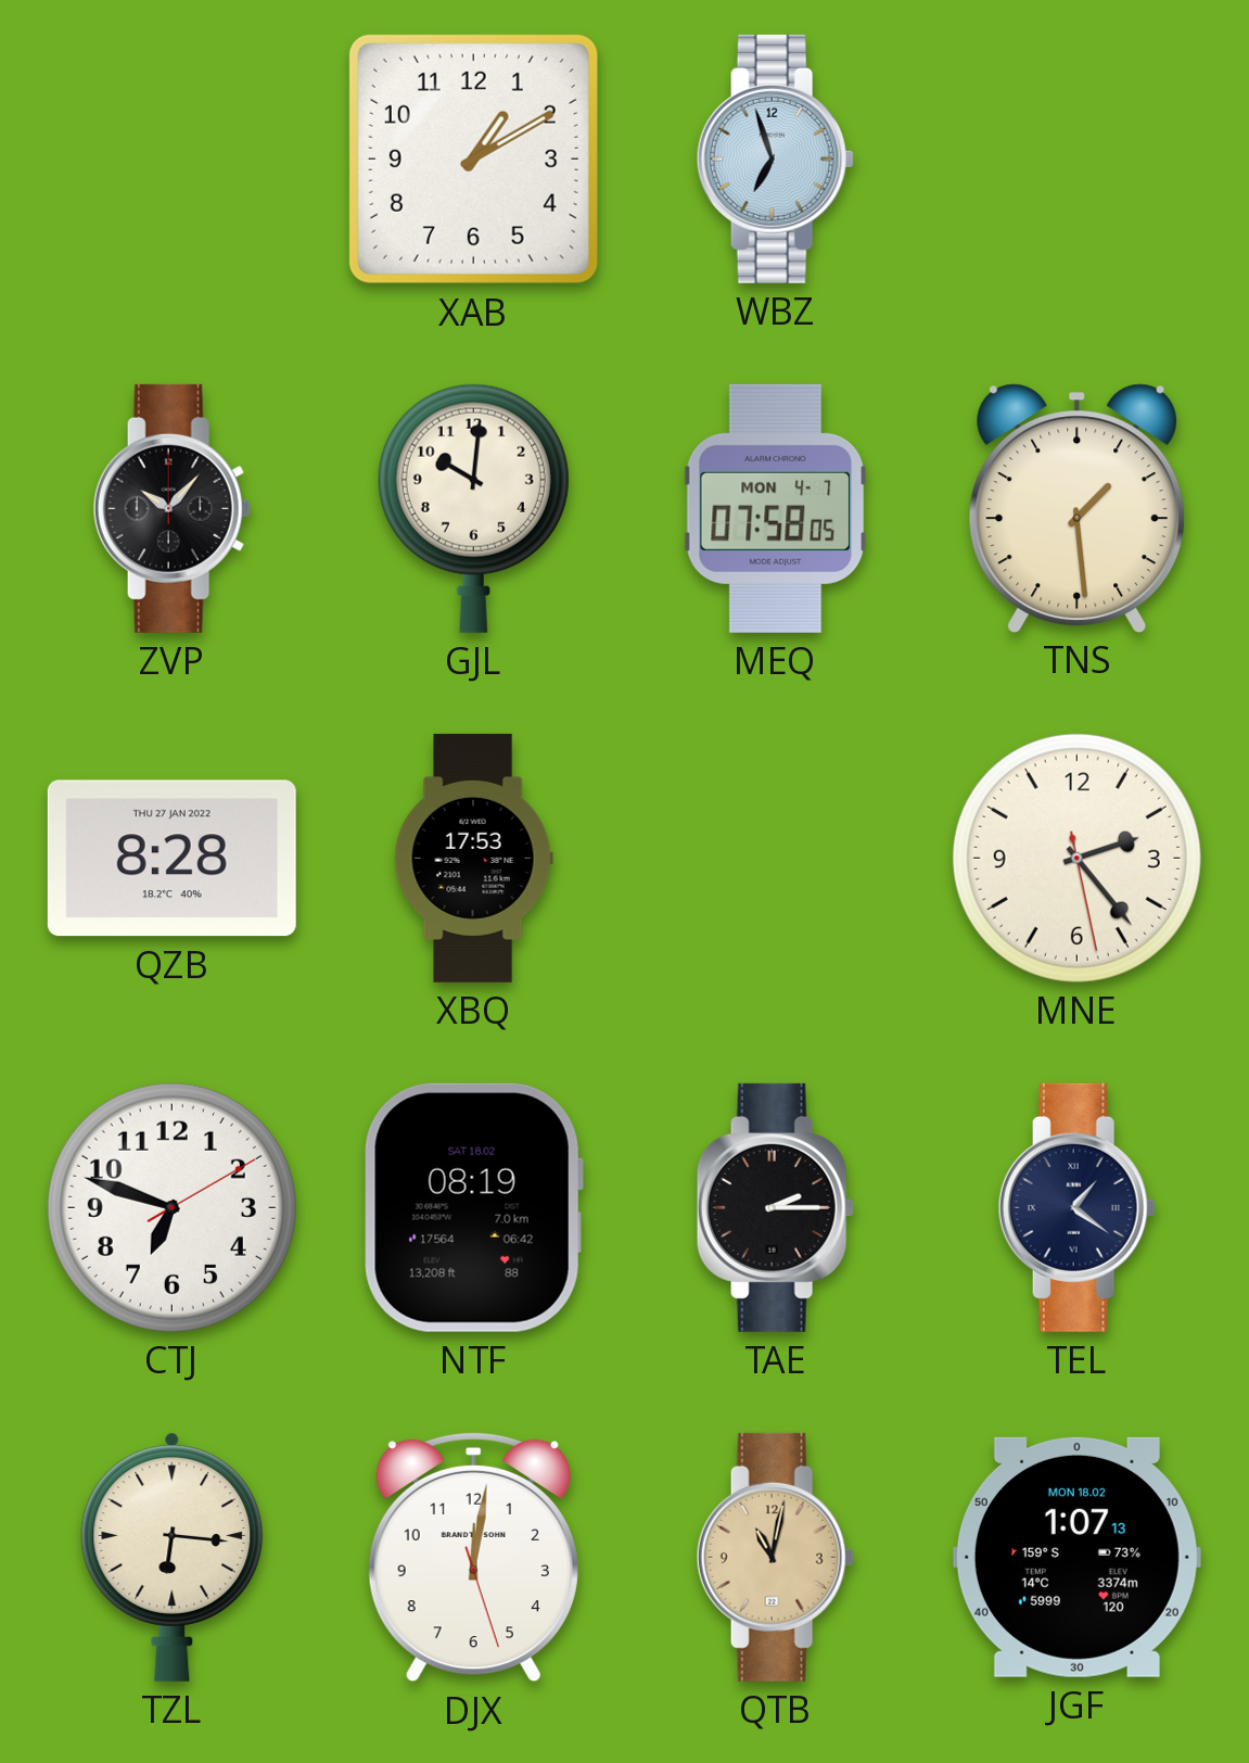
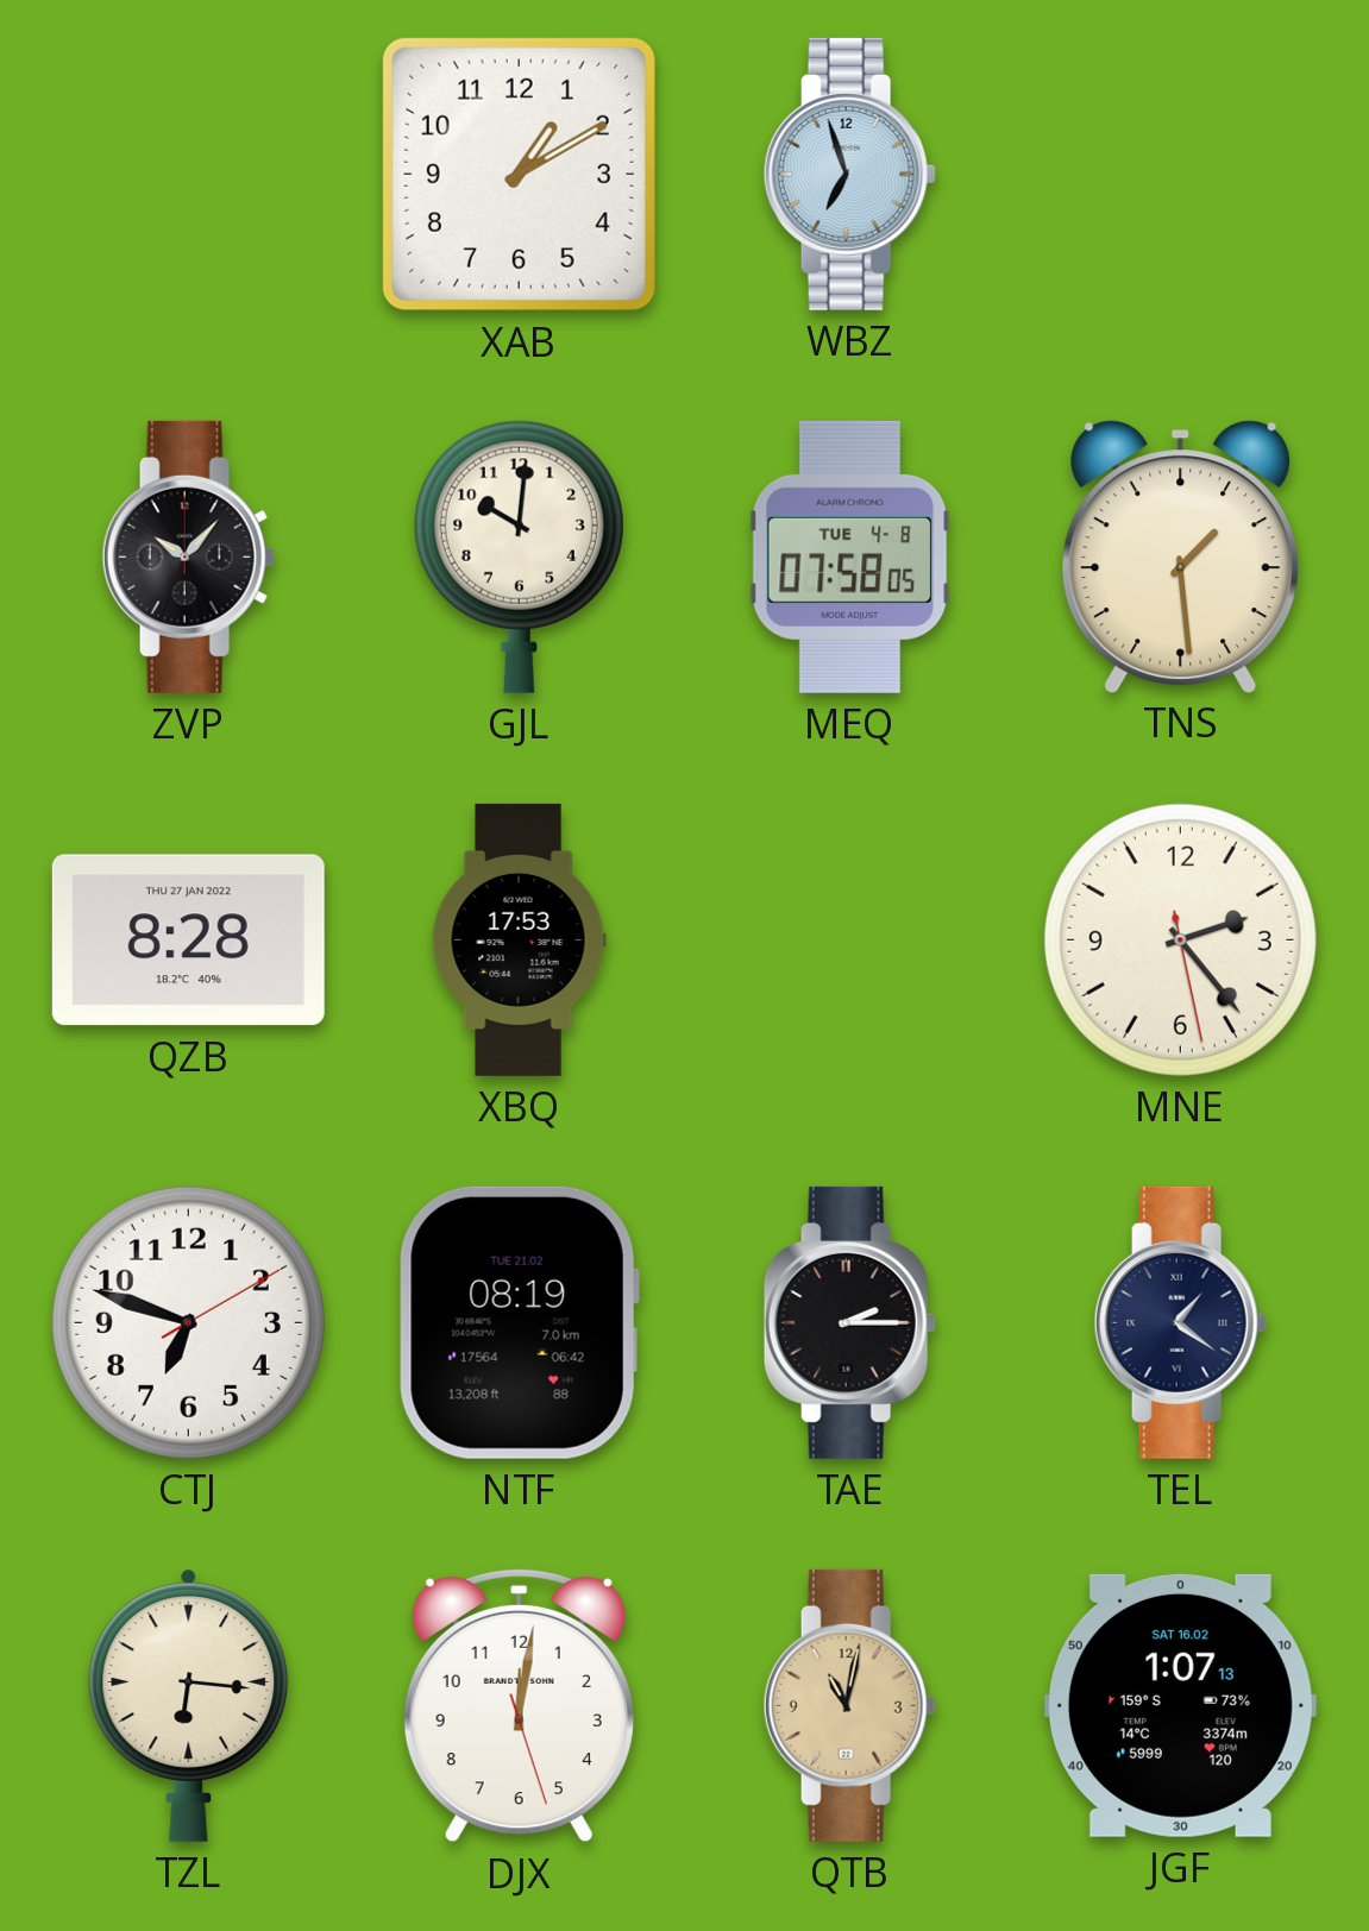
MEQ date: MON 4-7 -> TUE 4-8 (850, 556)
NTF date: SAT 18.02 -> TUE 21.02 (519, 1322)
JGF date: MON 18.02 -> SAT 16.02 (1180, 1705)
